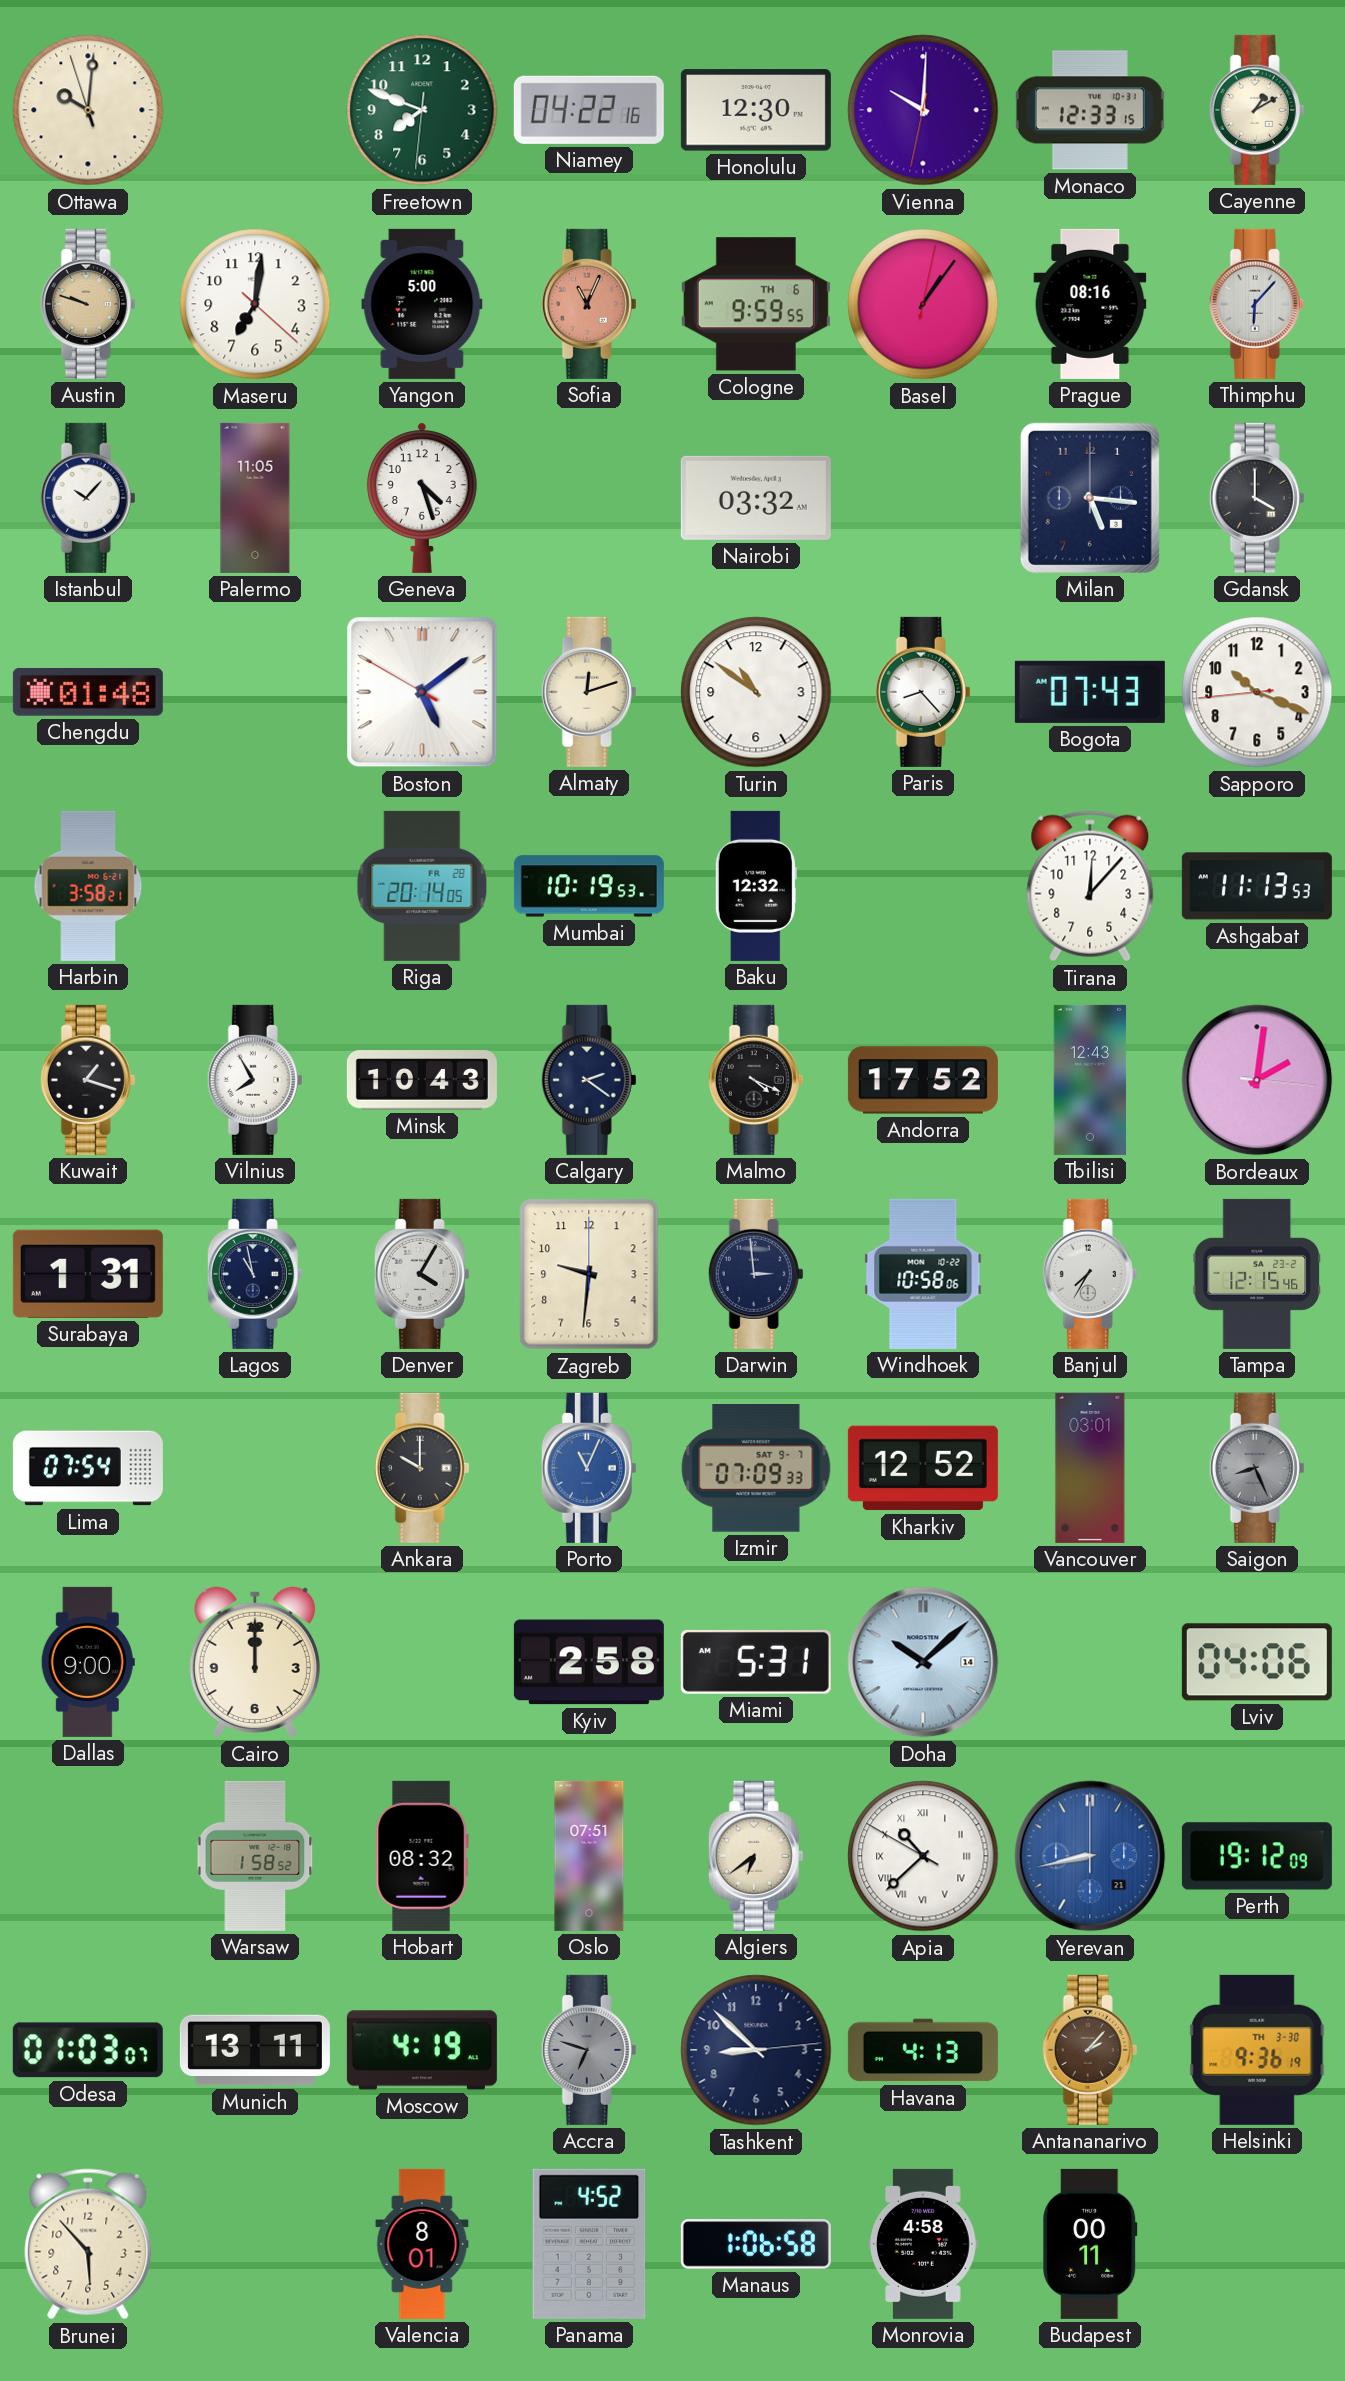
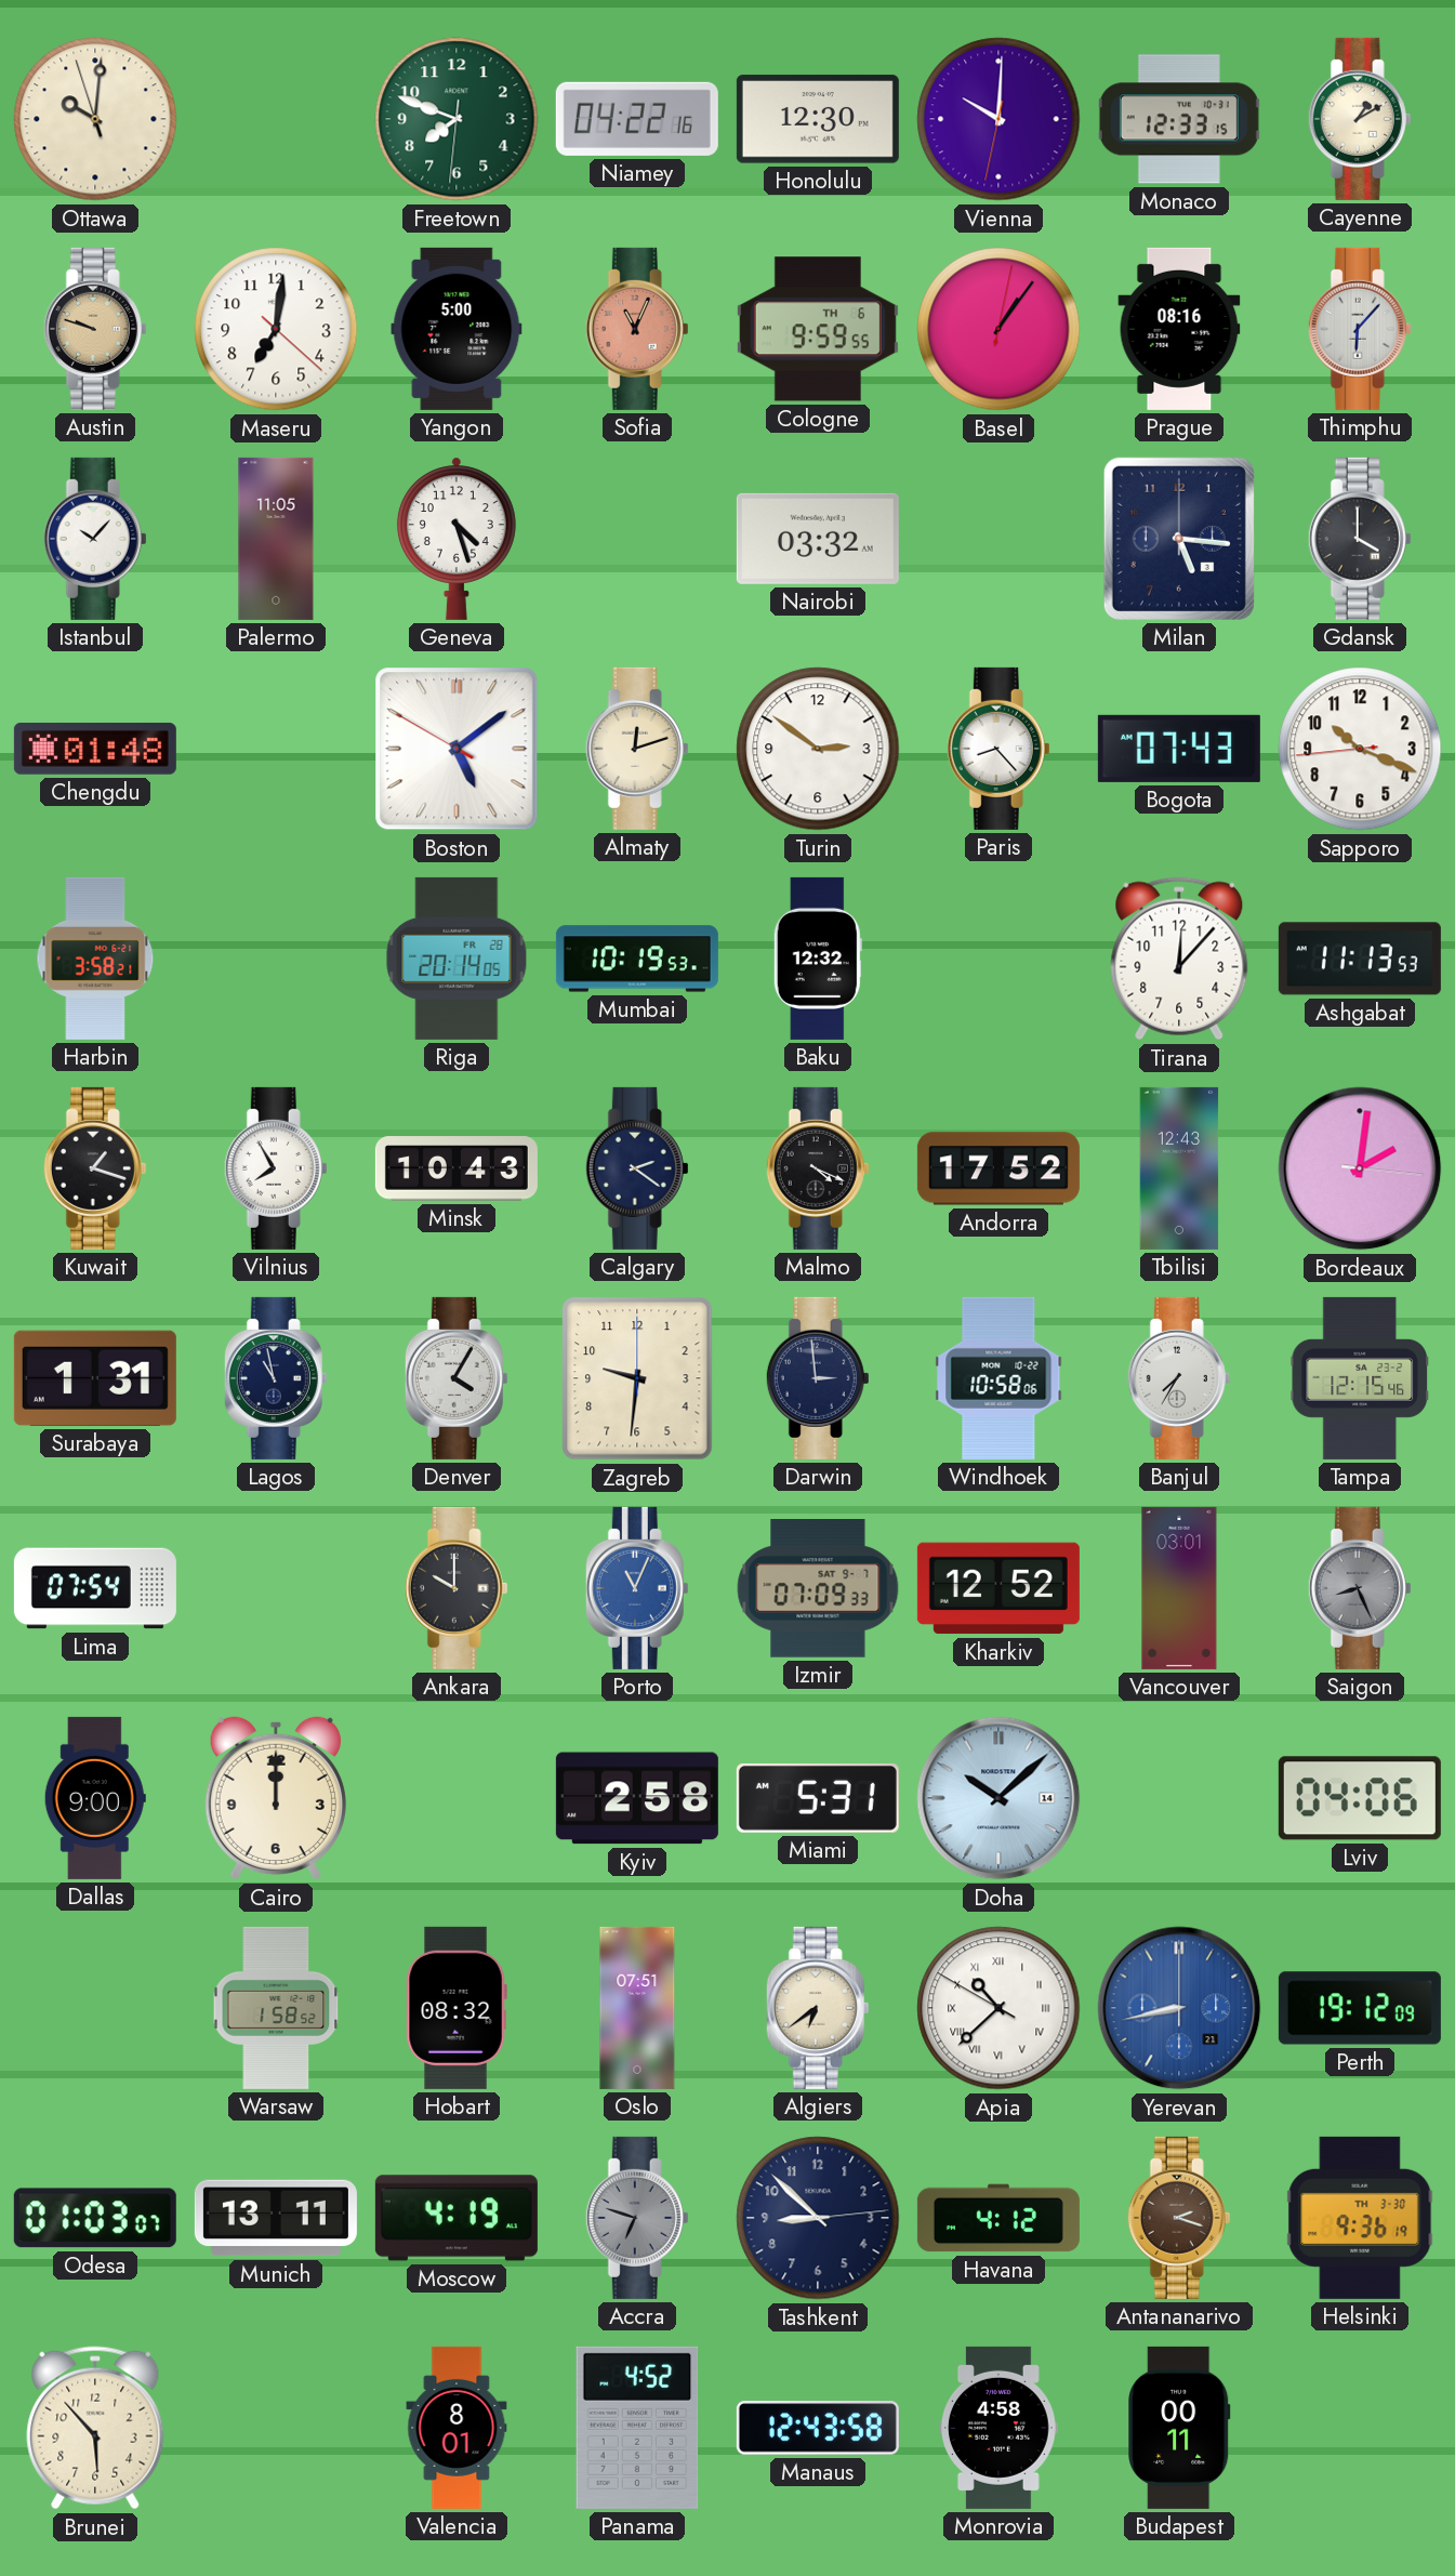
Turin: 10:51 -> 2:51 (818, 749)
Havana: 4:13 -> 4:12 (998, 2218)
Antananarivo: 2:07 -> 2:18 (1179, 2218)
Manaus: 1:06 -> 12:43 (818, 2428)
